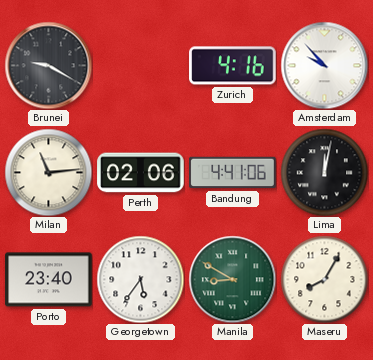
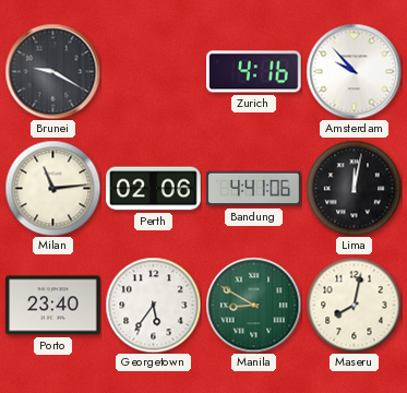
Maseru: 8:05 -> 8:02 (354, 305)
